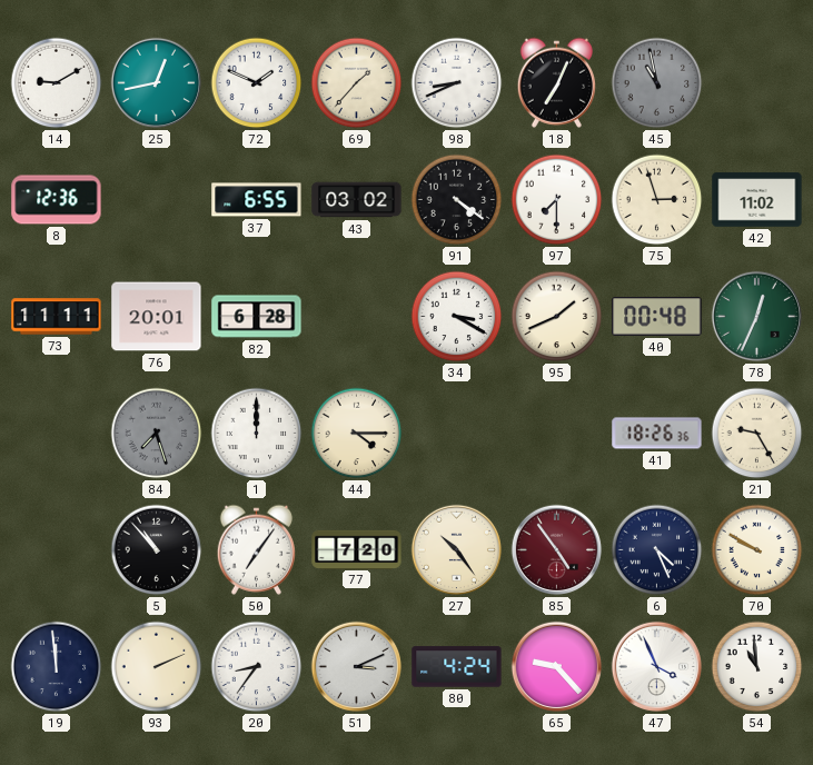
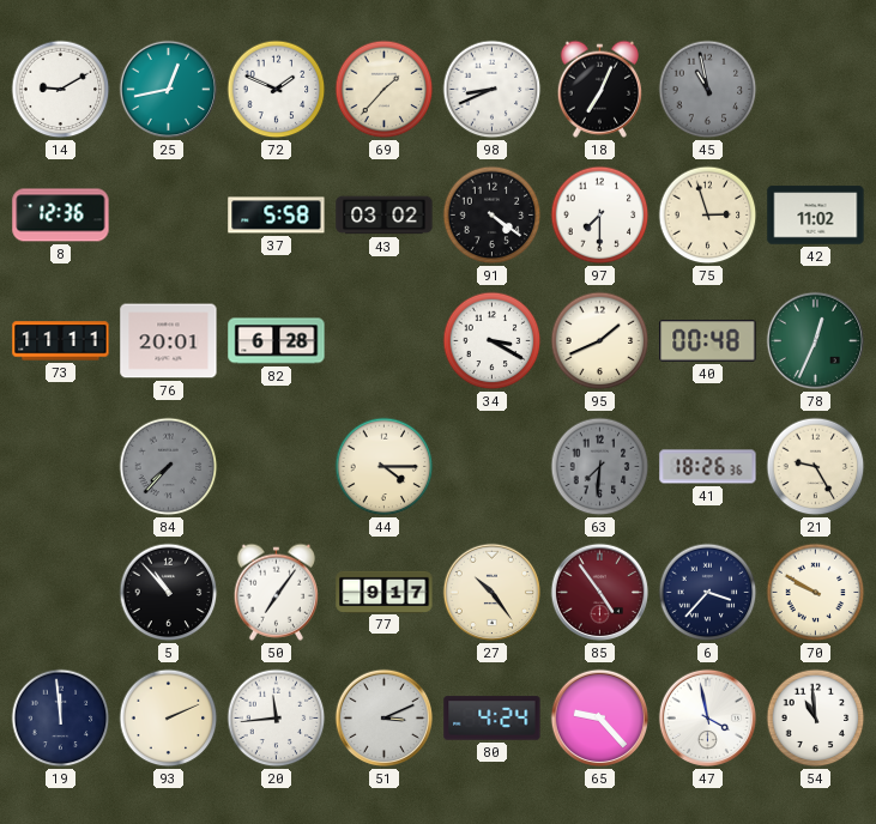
37: 6:55 -> 5:58 (277, 216)
84: 7:27 -> 7:37 (169, 467)
1: 12:00 -> none (257, 434)
63: none -> 7:31 (600, 467)
77: 7:20 -> 9:17 (385, 592)
6: 4:26 -> 3:37 (708, 593)
20: 8:36 -> 11:44 (277, 719)
47: 3:56 -> 3:58 (708, 719)
